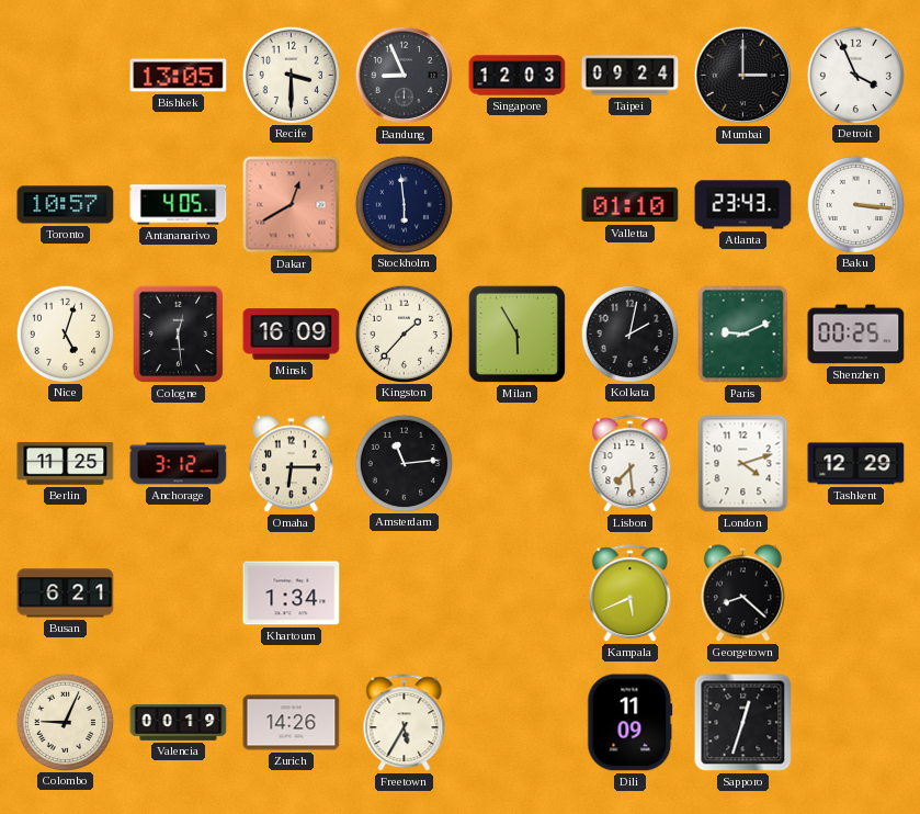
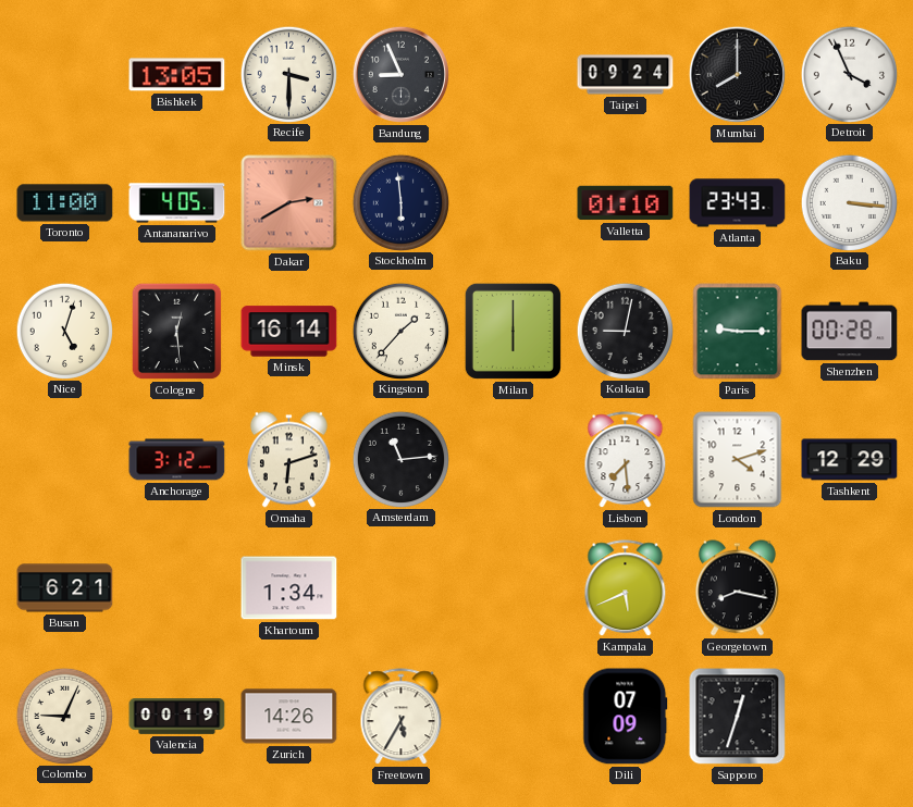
Singapore: 12:03 -> none (518, 76)
Mumbai: 3:00 -> 8:00 (737, 74)
Toronto: 10:57 -> 11:00 (65, 203)
Dakar: 12:40 -> 2:40 (289, 203)
Minsk: 16:09 -> 16:14 (289, 332)
Milan: 5:55 -> 6:00 (513, 331)
Kolkata: 2:02 -> 9:02 (625, 331)
Paris: 9:11 -> 9:15 (738, 332)
Shenzhen: 00:25 -> 00:28 (850, 332)
Berlin: 11:25 -> none (66, 464)
Omaha: 6:15 -> 6:12 (288, 460)
Georgetown: 8:22 -> 8:17 (737, 588)
Dili: 11:09 -> 07:09 (626, 717)
